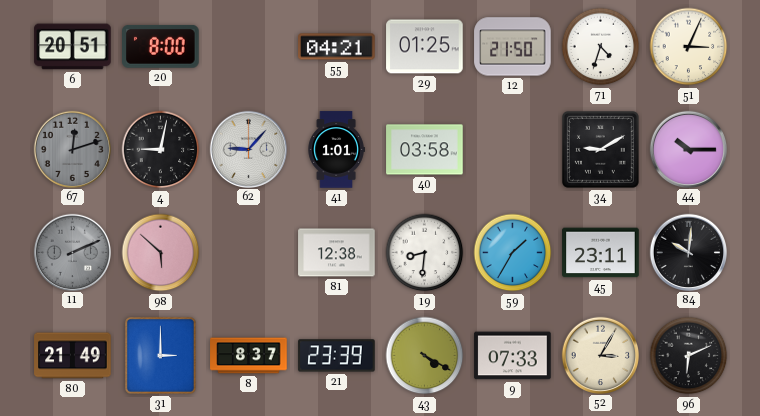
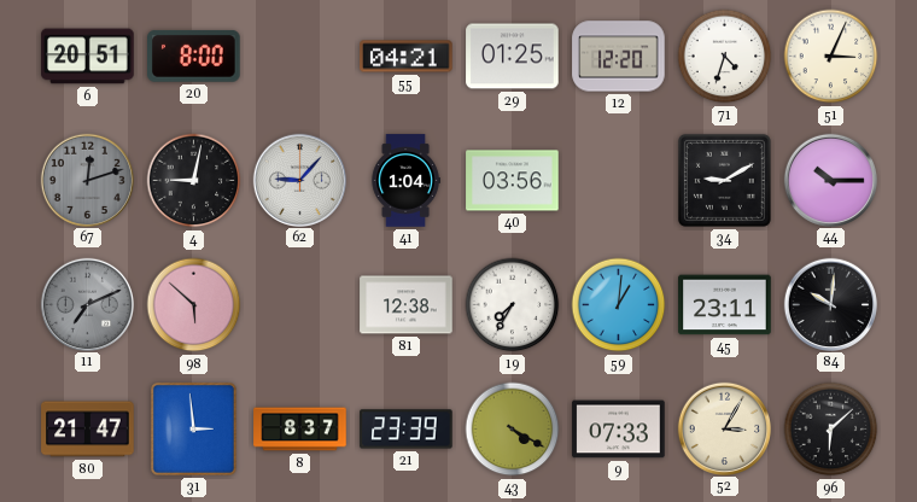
12: 21:50 -> 12:20 (619, 57)
41: 1:01 -> 1:04 (405, 181)
40: 03:58 -> 03:56 (513, 181)
11: 2:11 -> 7:11 (88, 304)
19: 8:31 -> 7:35 (513, 305)
59: 1:35 -> 1:01 (619, 305)
80: 21:49 -> 21:47 (88, 430)
31: 3:00 -> 2:59 (193, 428)
96: 6:11 -> 6:08 (831, 430)
